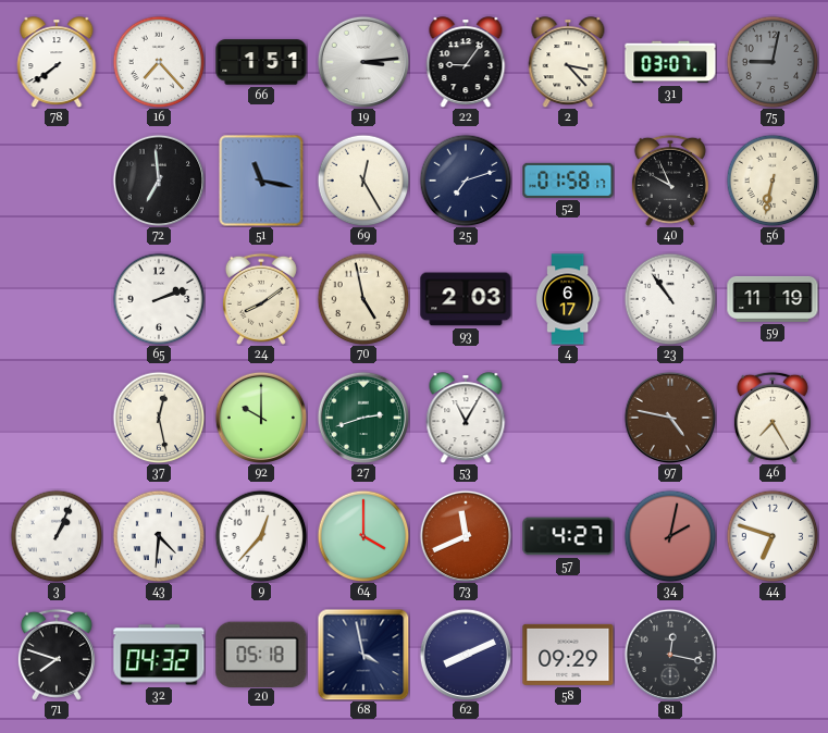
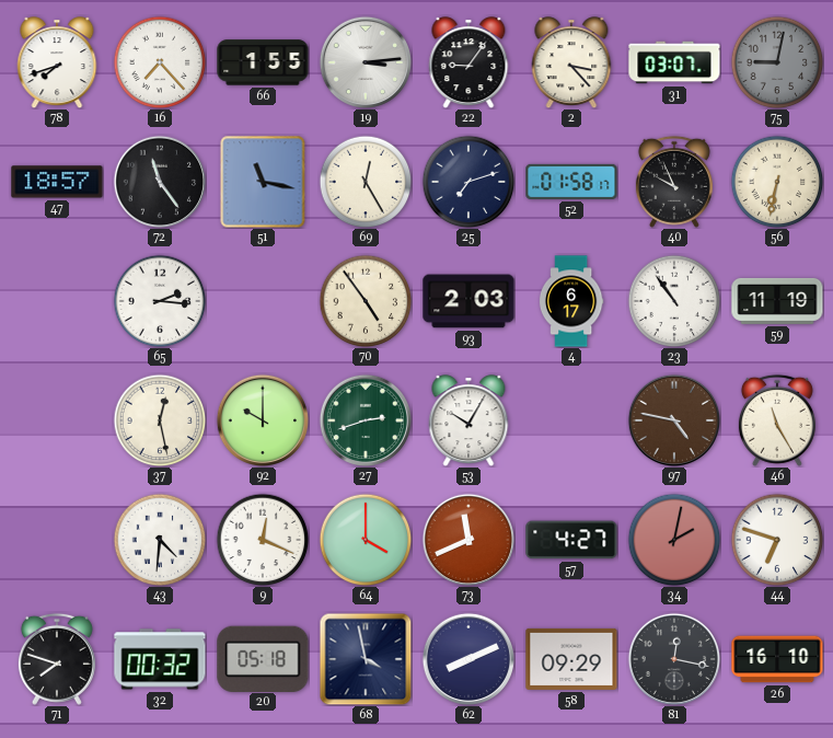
78: 7:39 -> 7:42 (57, 62)
66: 1:51 -> 1:55 (263, 62)
47: none -> 18:57 (57, 182)
72: 6:59 -> 11:24 (160, 182)
65: 2:12 -> 2:16 (160, 301)
24: 8:09 -> none (261, 299)
70: 4:58 -> 4:54 (366, 301)
53: 11:05 -> 10:05 (468, 420)
46: 7:25 -> 11:25 (777, 420)
3: 1:04 -> none (57, 536)
9: 12:37 -> 12:19 (263, 540)
32: 04:32 -> 00:32 (160, 659)
26: none -> 16:10 (777, 659)
